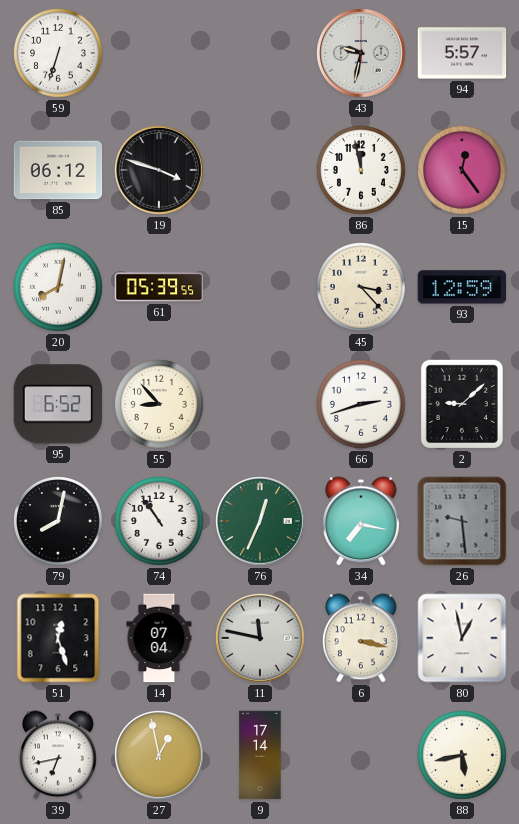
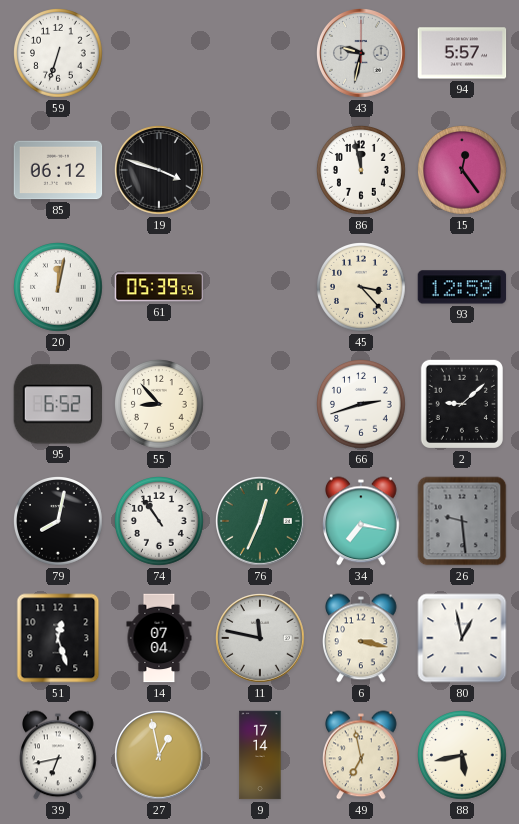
20: 8:02 -> 12:02 (59, 288)
49: none -> 6:58 (362, 755)
